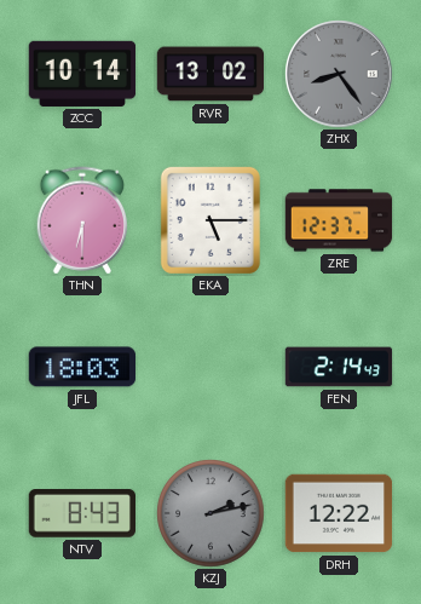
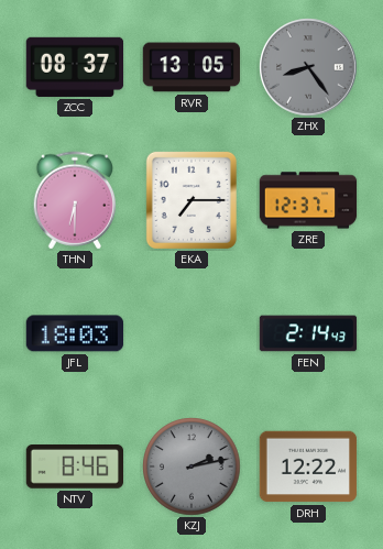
ZCC: 10:14 -> 08:37 (75, 67)
RVR: 13:02 -> 13:05 (191, 67)
EKA: 5:15 -> 7:15 (191, 200)
NTV: 8:43 -> 8:46 (74, 468)
